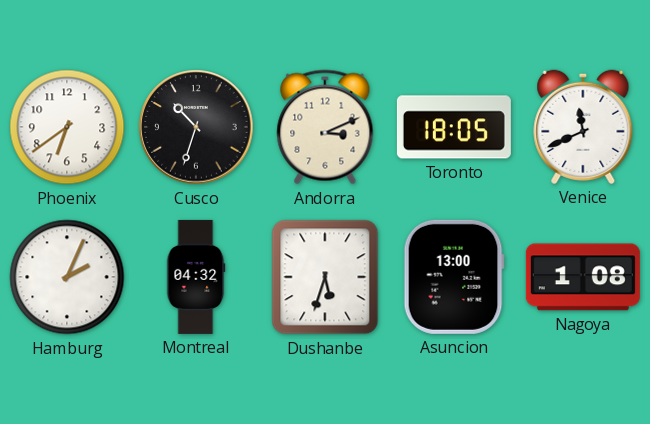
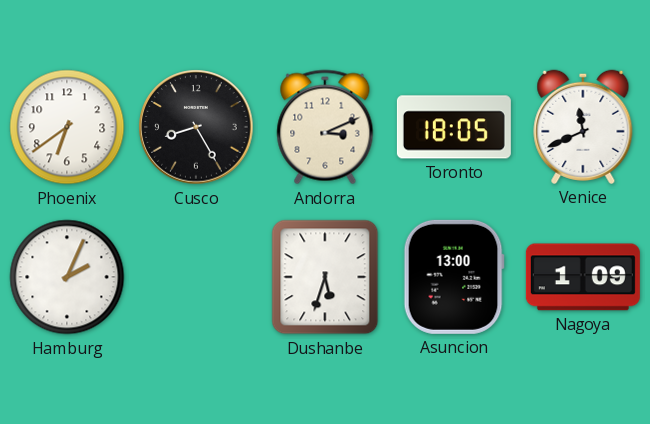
Cusco: 10:33 -> 8:25 (196, 127)
Montreal: 04:32 -> none (196, 277)
Nagoya: 1:08 -> 1:09 (583, 277)
